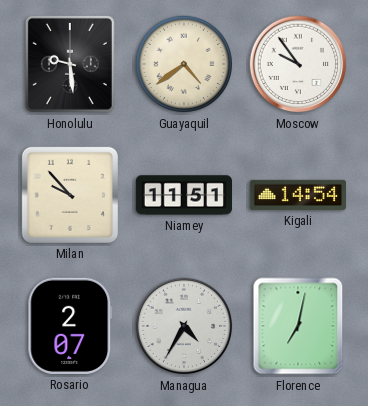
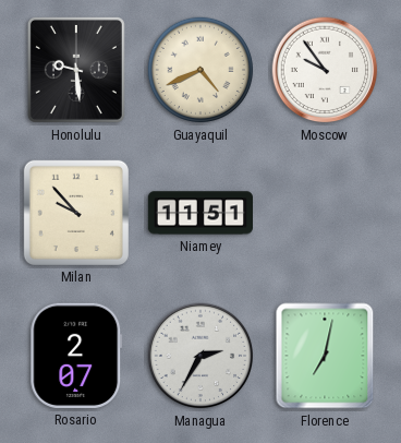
Guayaquil: 4:39 -> 4:41 (200, 70)
Kigali: 14:54 -> none (298, 195)
Managua: 4:35 -> 2:35 (200, 356)
